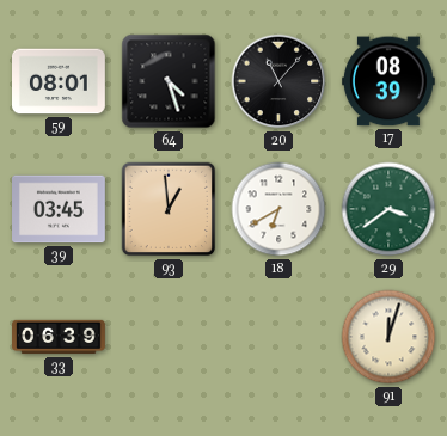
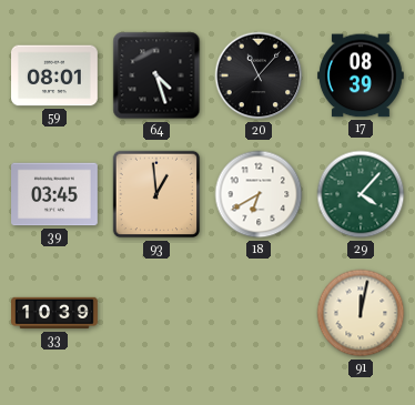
29: 3:39 -> 4:07 (361, 194)
33: 06:39 -> 10:39 (55, 313)
91: 12:03 -> 12:02 (361, 313)
